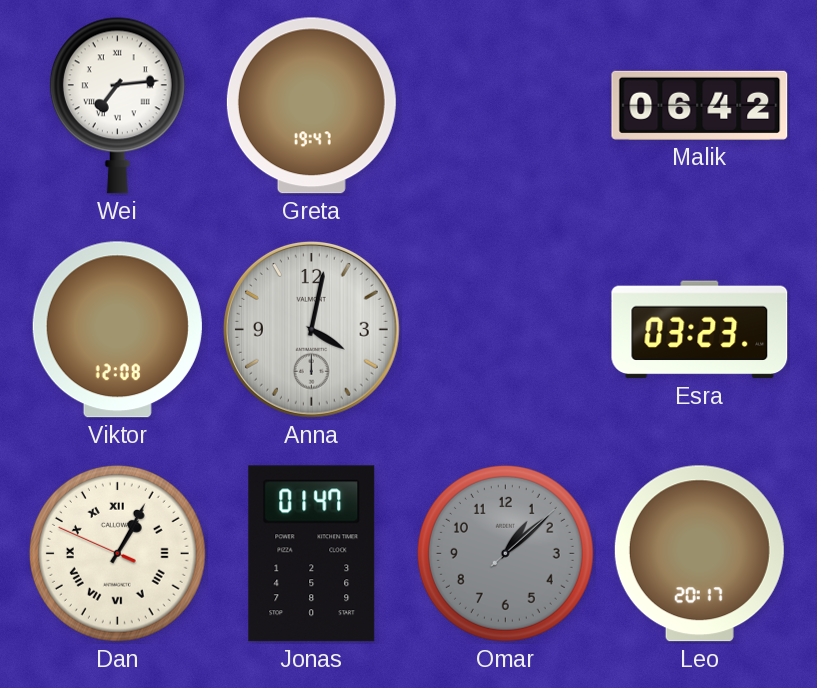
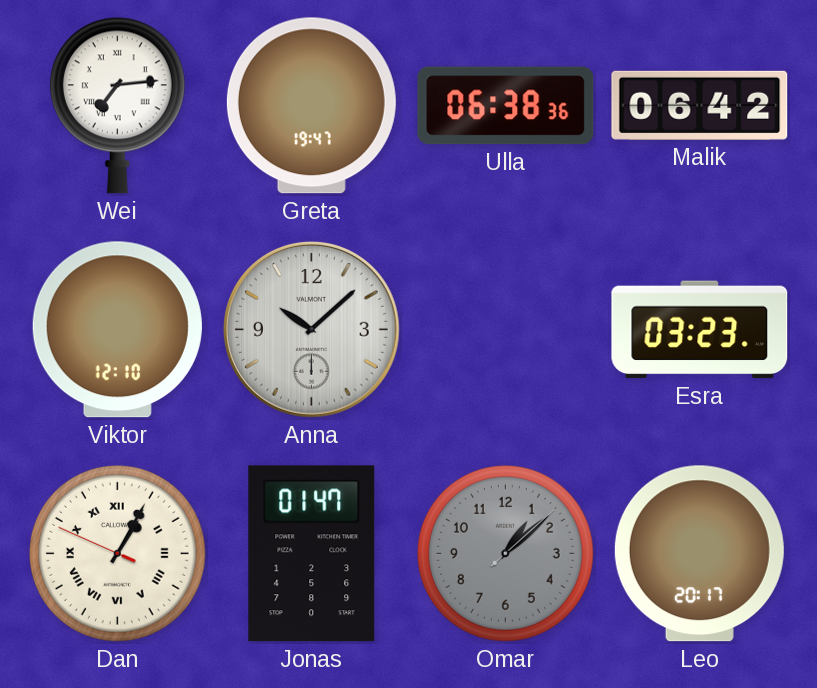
Ulla: none -> 06:38 (506, 106)
Viktor: 12:08 -> 12:10 (117, 330)
Anna: 4:02 -> 10:08 (311, 329)
